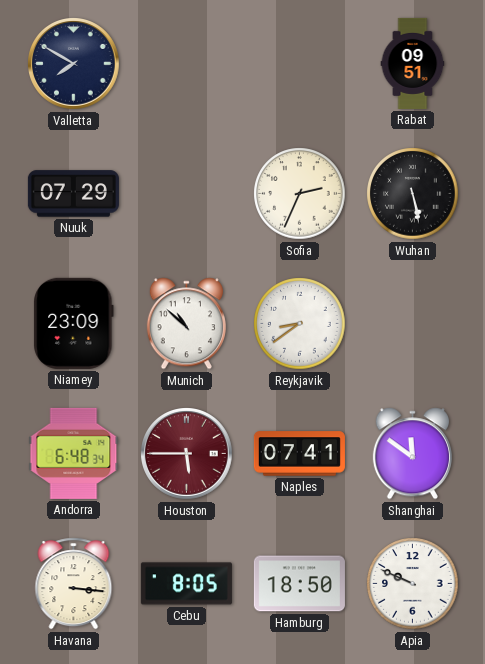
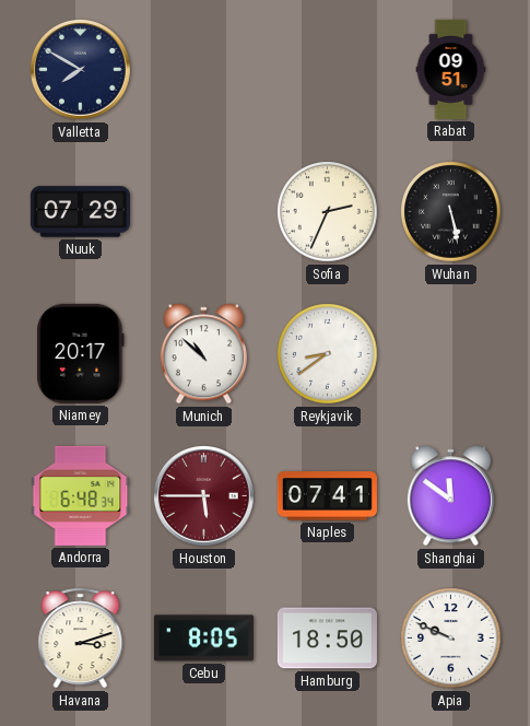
Niamey: 23:09 -> 20:17 (81, 353)
Havana: 3:16 -> 3:12 (81, 639)
